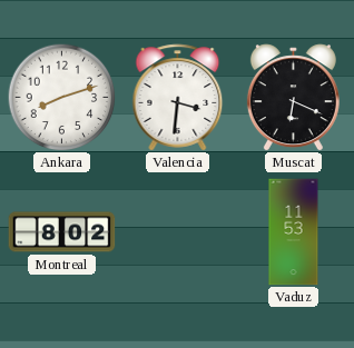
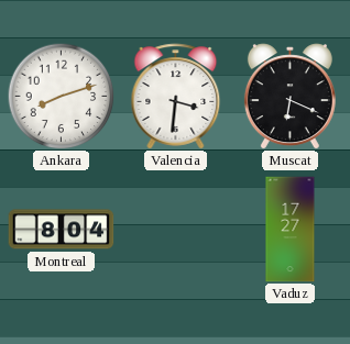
Montreal: 8:02 -> 8:04 (62, 230)
Vaduz: 11:53 -> 17:27 (291, 230)
